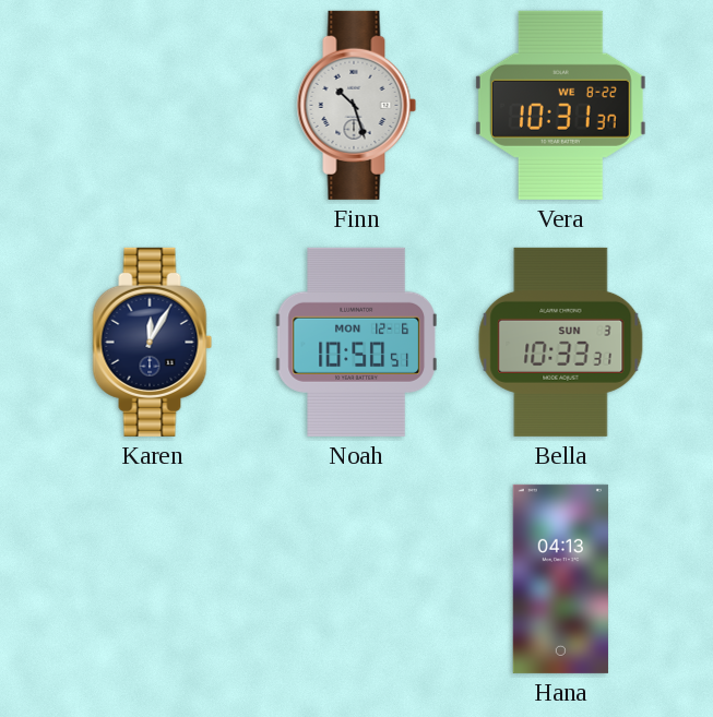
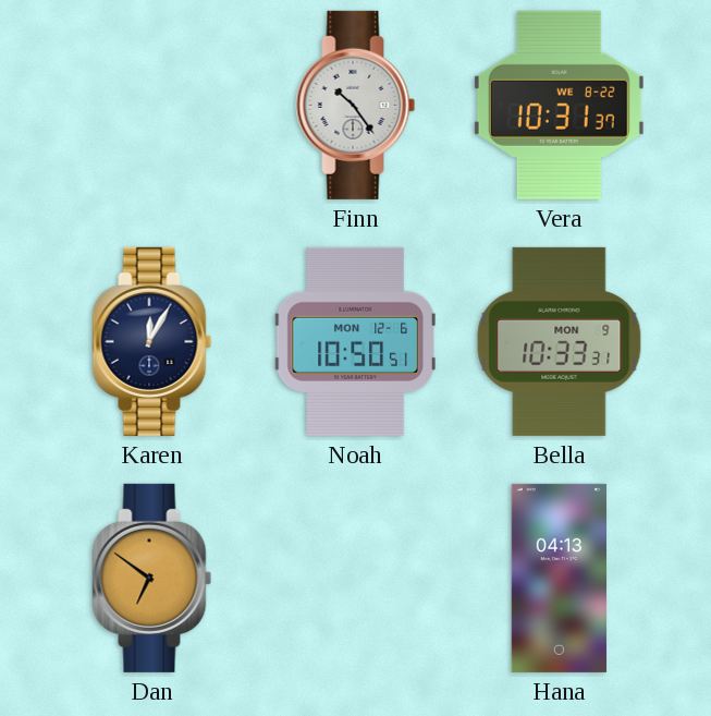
Finn: 10:27 -> 10:24 (356, 105)
Bella date: SUN 3 -> MON 9 (560, 341)
Dan: none -> 6:51 (152, 578)
